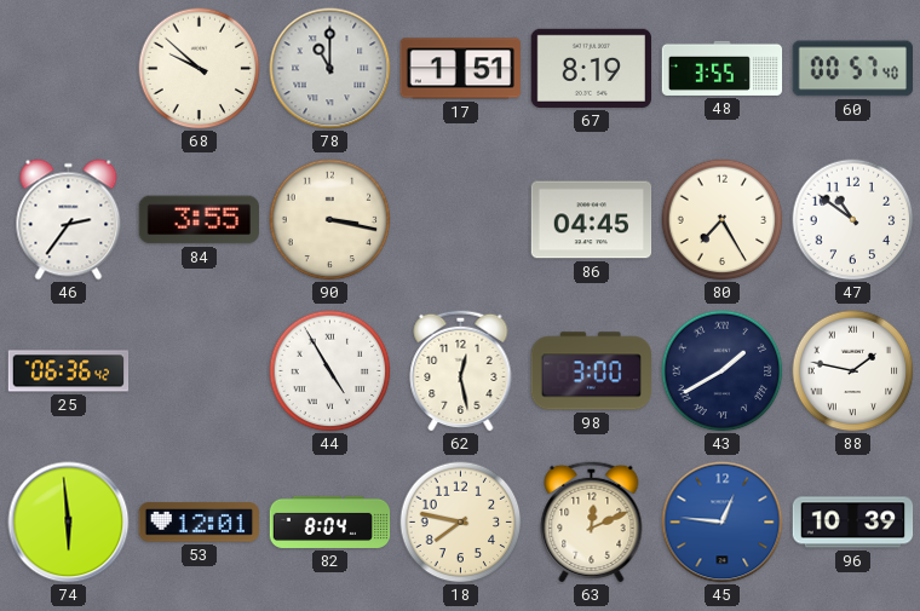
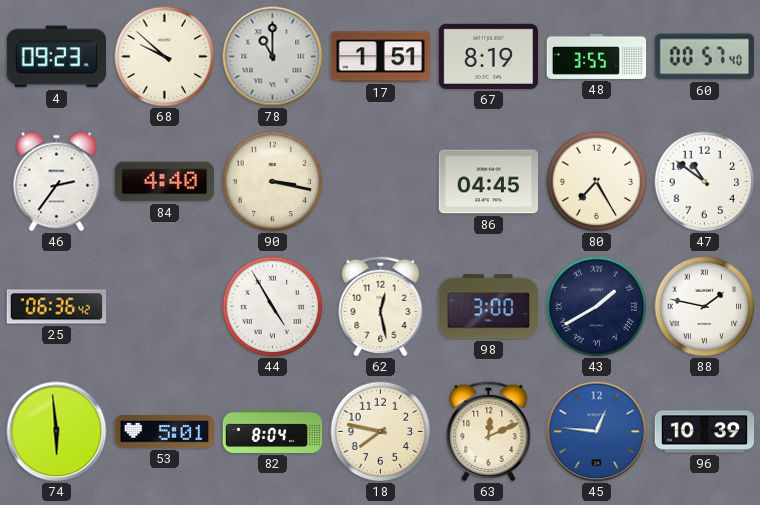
4: none -> 09:23 (56, 57)
84: 3:55 -> 4:40 (164, 182)
53: 12:01 -> 5:01 (164, 432)
